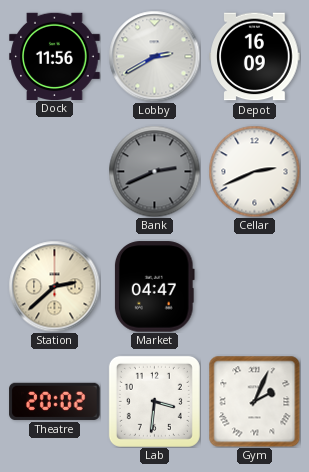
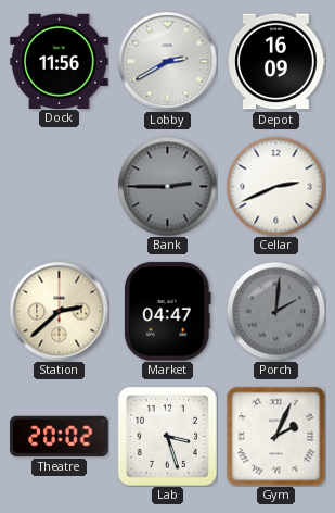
Bank: 2:41 -> 2:45 (167, 186)
Porch: none -> 2:01 (275, 311)
Lab: 3:31 -> 3:27 (167, 436)
